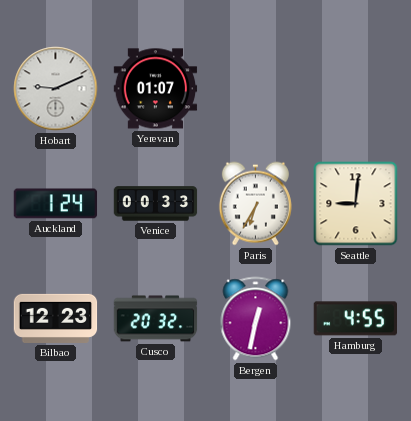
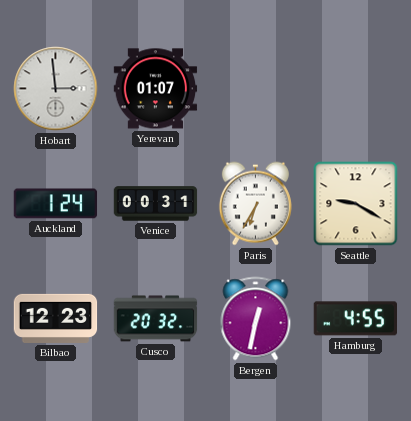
Hobart: 9:11 -> 2:59 (56, 89)
Venice: 00:33 -> 00:31 (156, 204)
Seattle: 9:01 -> 9:20 (356, 204)
